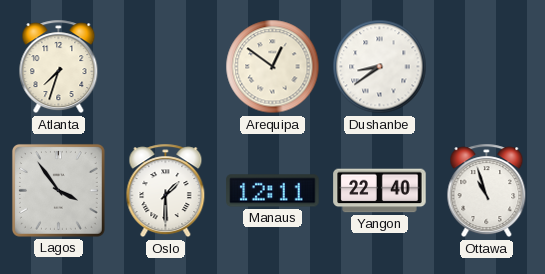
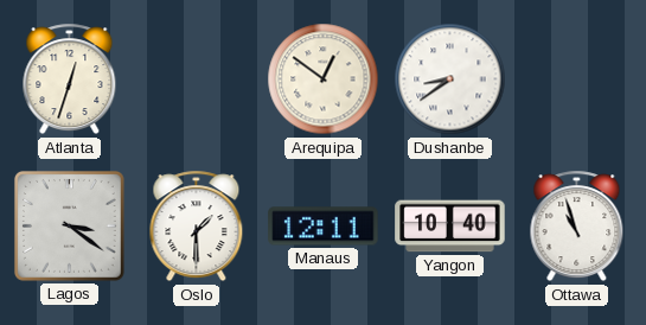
Atlanta: 7:33 -> 12:33 (70, 79)
Lagos: 3:54 -> 3:21 (69, 225)
Yangon: 22:40 -> 10:40 (450, 227)
